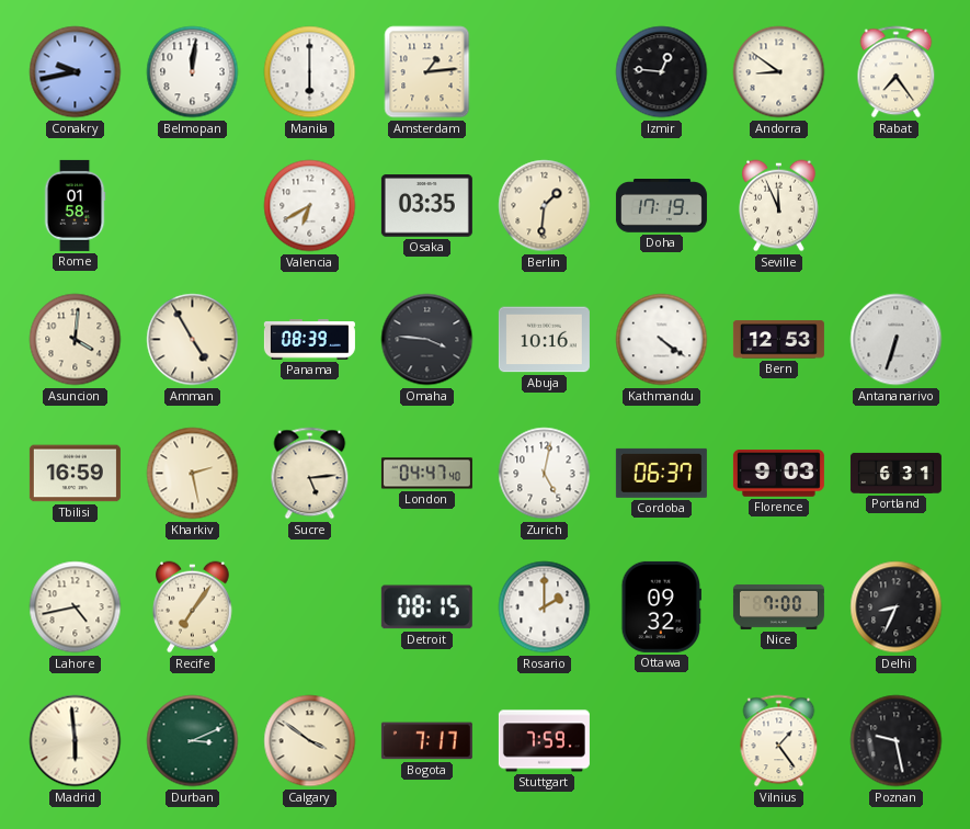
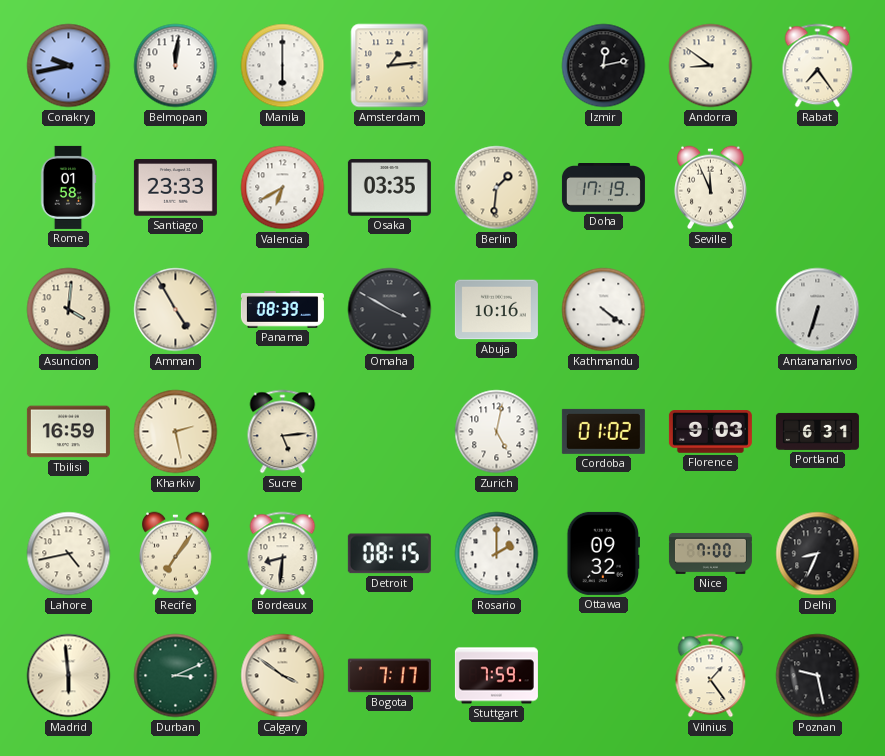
Izmir: 12:46 -> 12:13 (604, 66)
Santiago: none -> 23:33 (175, 188)
Omaha: 3:46 -> 3:50 (390, 310)
Bern: 12:53 -> none (778, 340)
London: 04:47 -> none (426, 474)
Cordoba: 06:37 -> 01:02 (603, 431)
Bordeaux: none -> 8:31 (283, 554)
